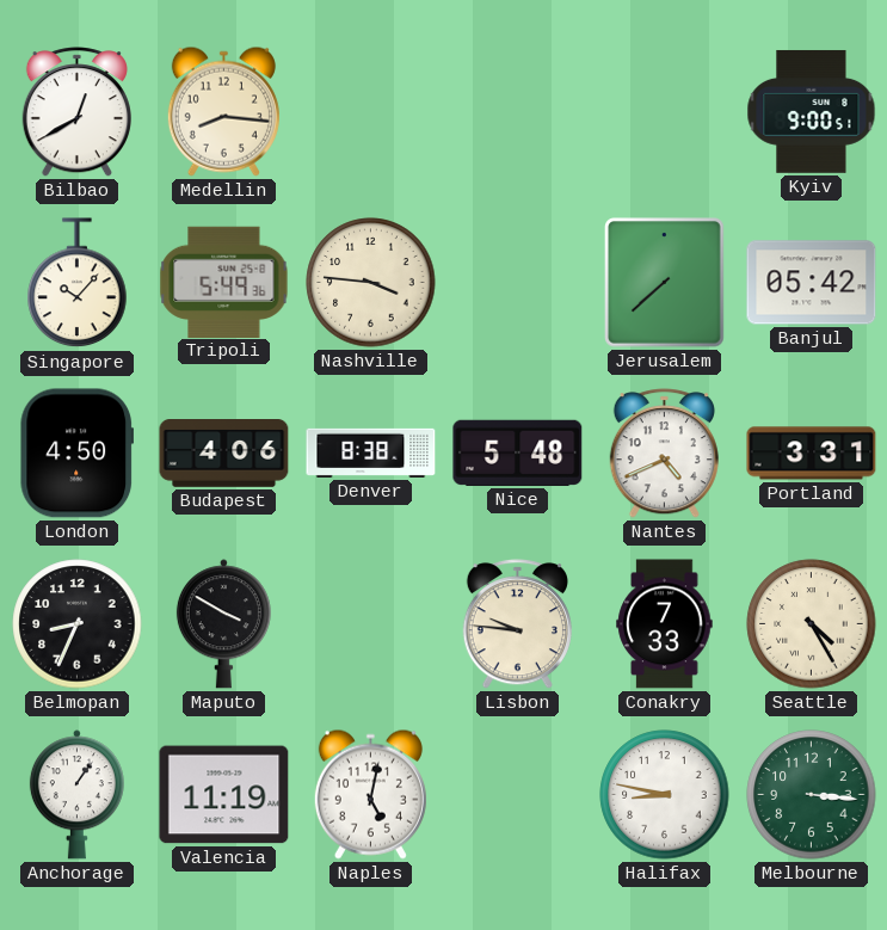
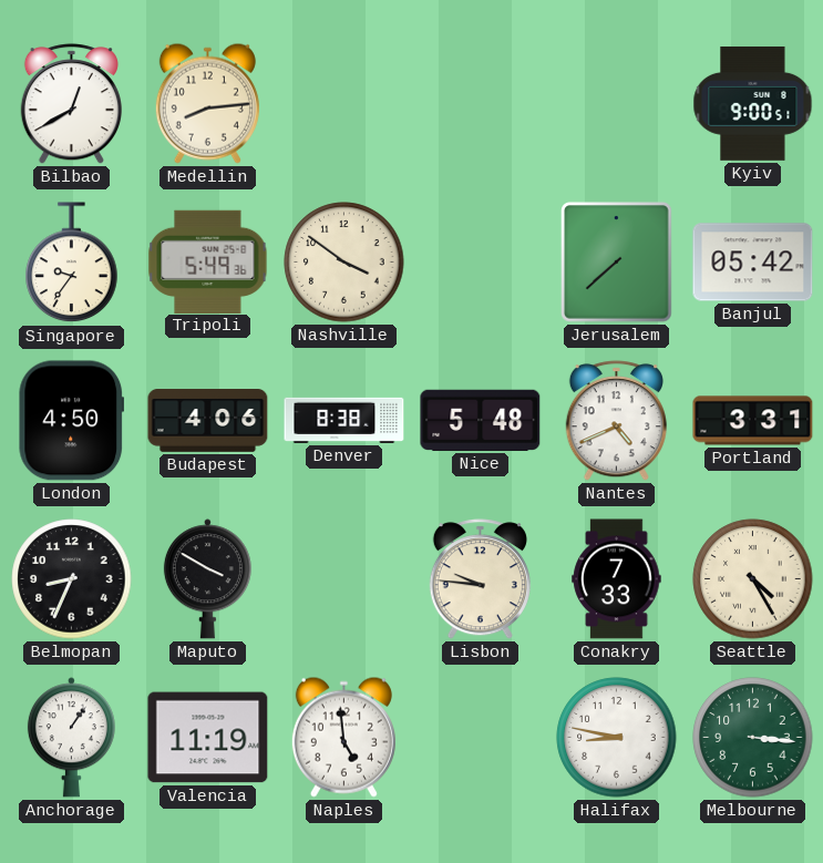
Medellin: 8:16 -> 8:14 (207, 103)
Singapore: 10:07 -> 9:36 (72, 263)
Nashville: 3:46 -> 3:51 (344, 263)
Naples: 5:02 -> 4:59 (343, 737)
